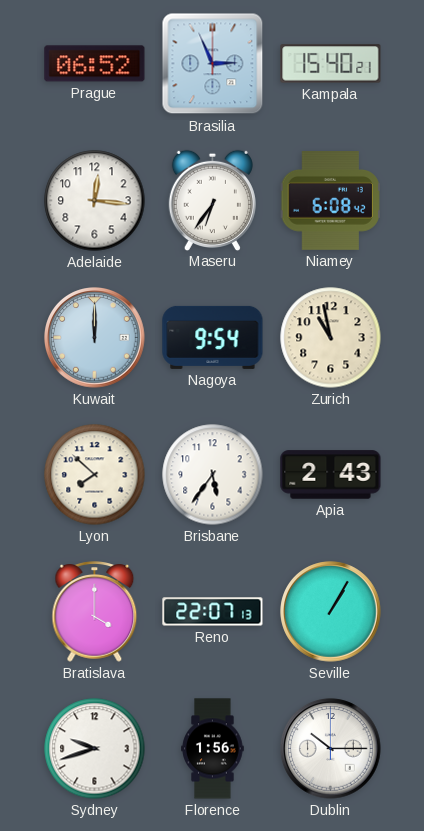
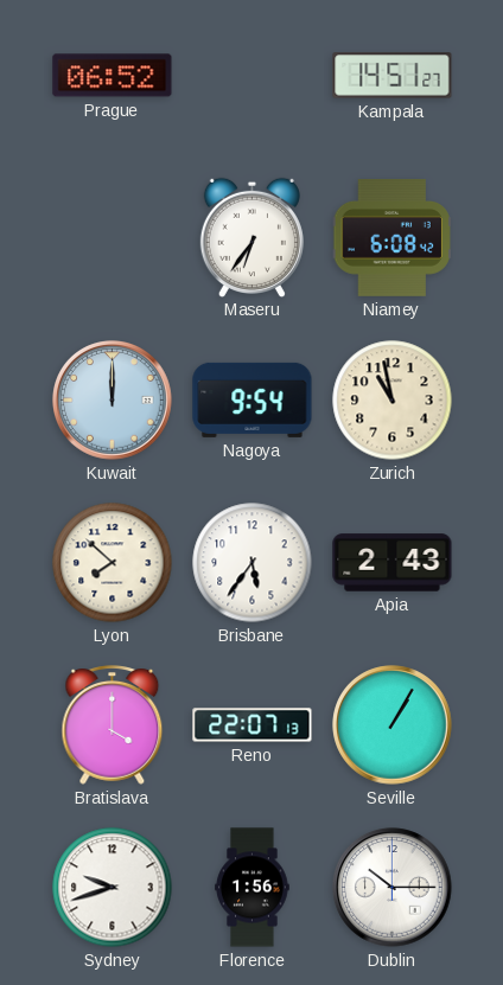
Brasilia: 2:56 -> none (213, 64)
Kampala: 15:40 -> 14:51 (393, 76)
Adelaide: 12:16 -> none (95, 201)
